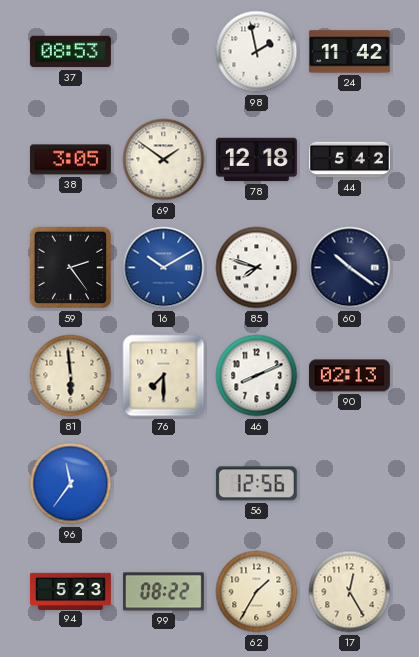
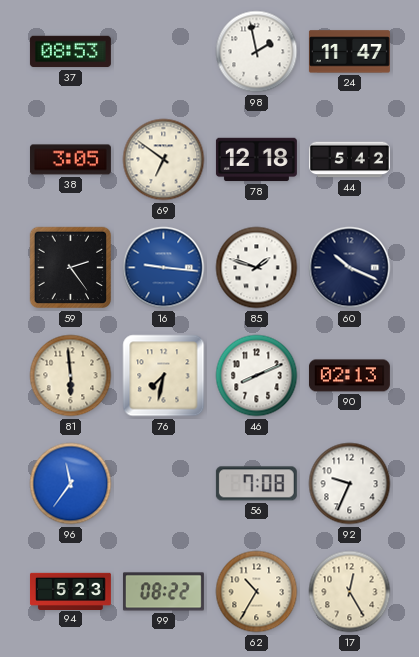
24: 11:42 -> 11:47 (349, 52)
69: 1:51 -> 6:51 (164, 160)
16: 10:10 -> 9:16 (164, 268)
85: 7:48 -> 1:48 (257, 268)
60: 10:21 -> 10:19 (350, 268)
76: 7:30 -> 7:32 (164, 376)
56: 12:56 -> 7:08 (256, 484)
92: none -> 9:34 (350, 484)
62: 1:35 -> 10:35 (257, 592)
